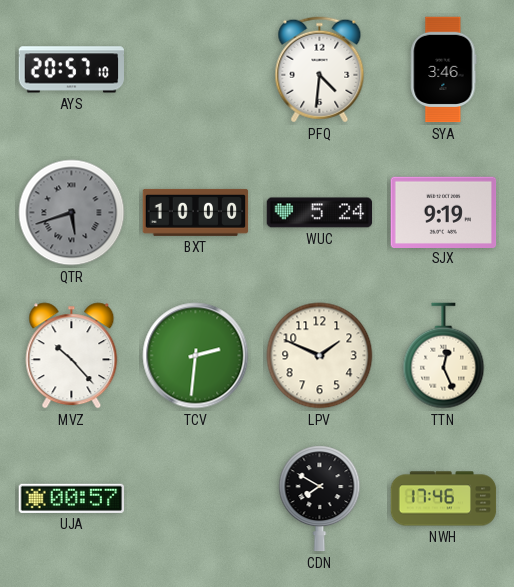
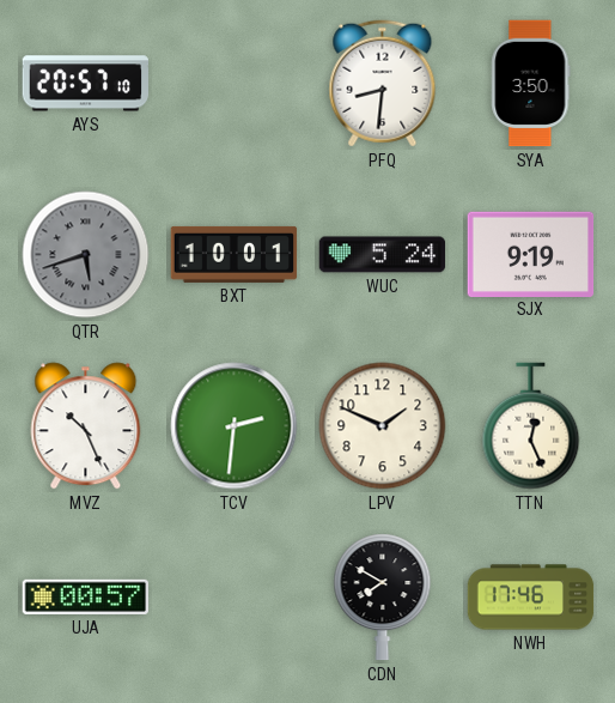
PFQ: 4:31 -> 8:31 (383, 84)
SYA: 3:46 -> 3:50 (531, 84)
BXT: 10:00 -> 10:01 (235, 254)
MVZ: 10:23 -> 10:26 (86, 426)
